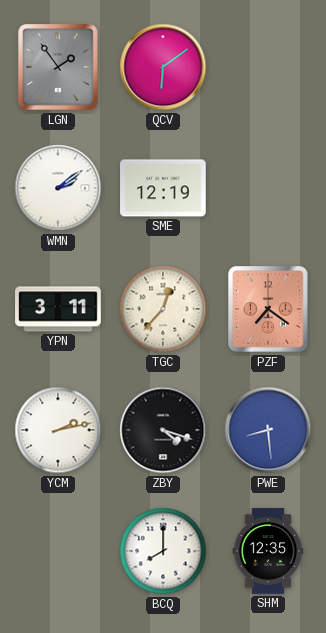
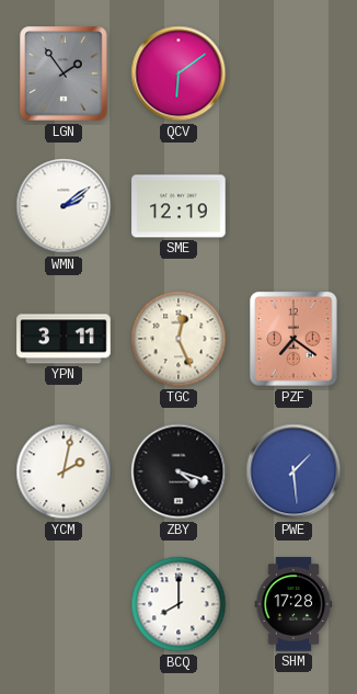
TGC: 12:37 -> 12:26 (178, 339)
YCM: 2:13 -> 2:02 (64, 471)
PWE: 8:29 -> 1:29 (293, 471)
SHM: 12:35 -> 17:28 (293, 604)
